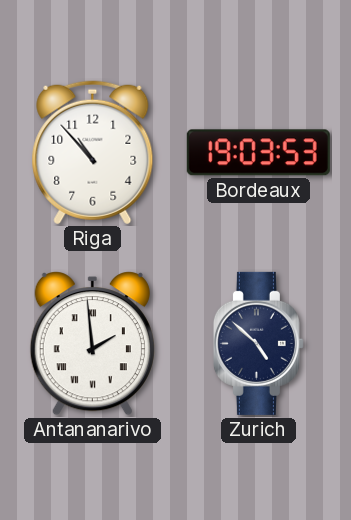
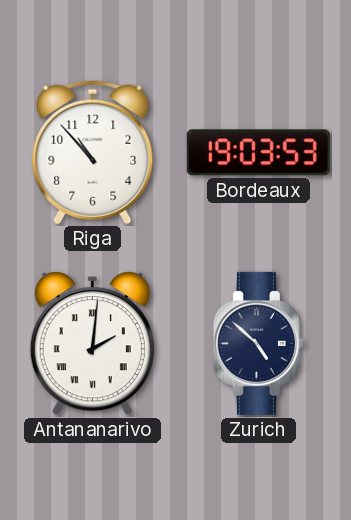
Antananarivo: 1:59 -> 2:01 (92, 344)
